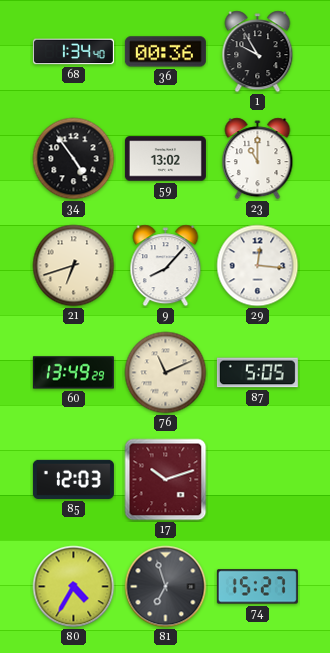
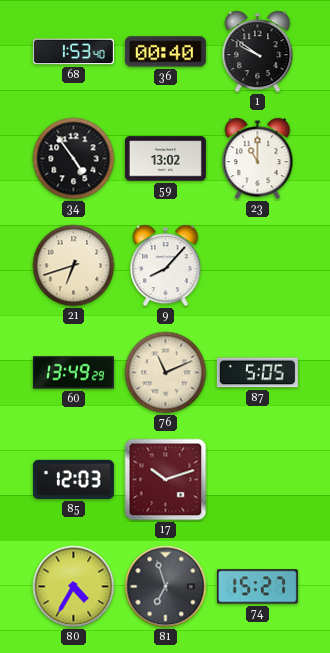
68: 1:34 -> 1:53 (73, 52)
36: 00:36 -> 00:40 (165, 52)
1: 9:55 -> 9:51 (258, 52)
29: 12:16 -> none (258, 266)
